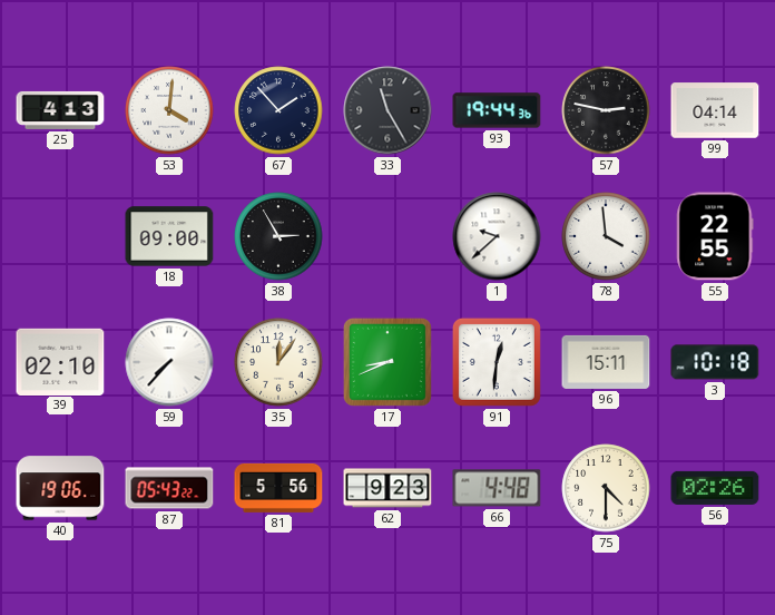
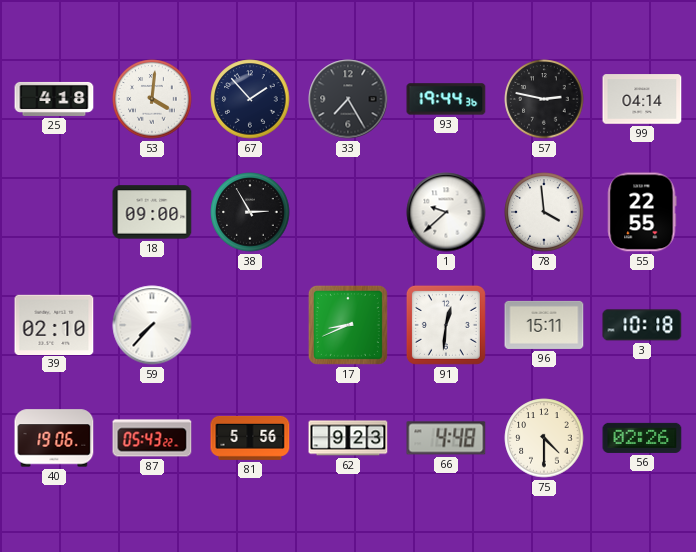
25: 4:13 -> 4:18 (54, 99)
33: 11:25 -> 7:25 (348, 99)
35: 12:06 -> none (278, 362)
